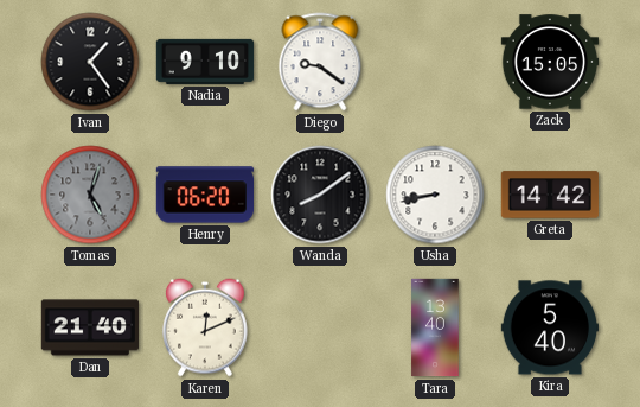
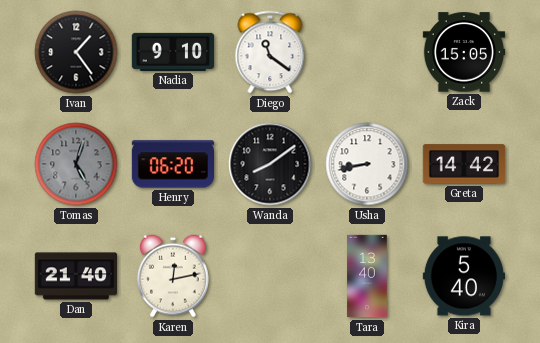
Diego: 9:21 -> 11:21 (270, 52)
Karen: 12:11 -> 12:13 (174, 276)
